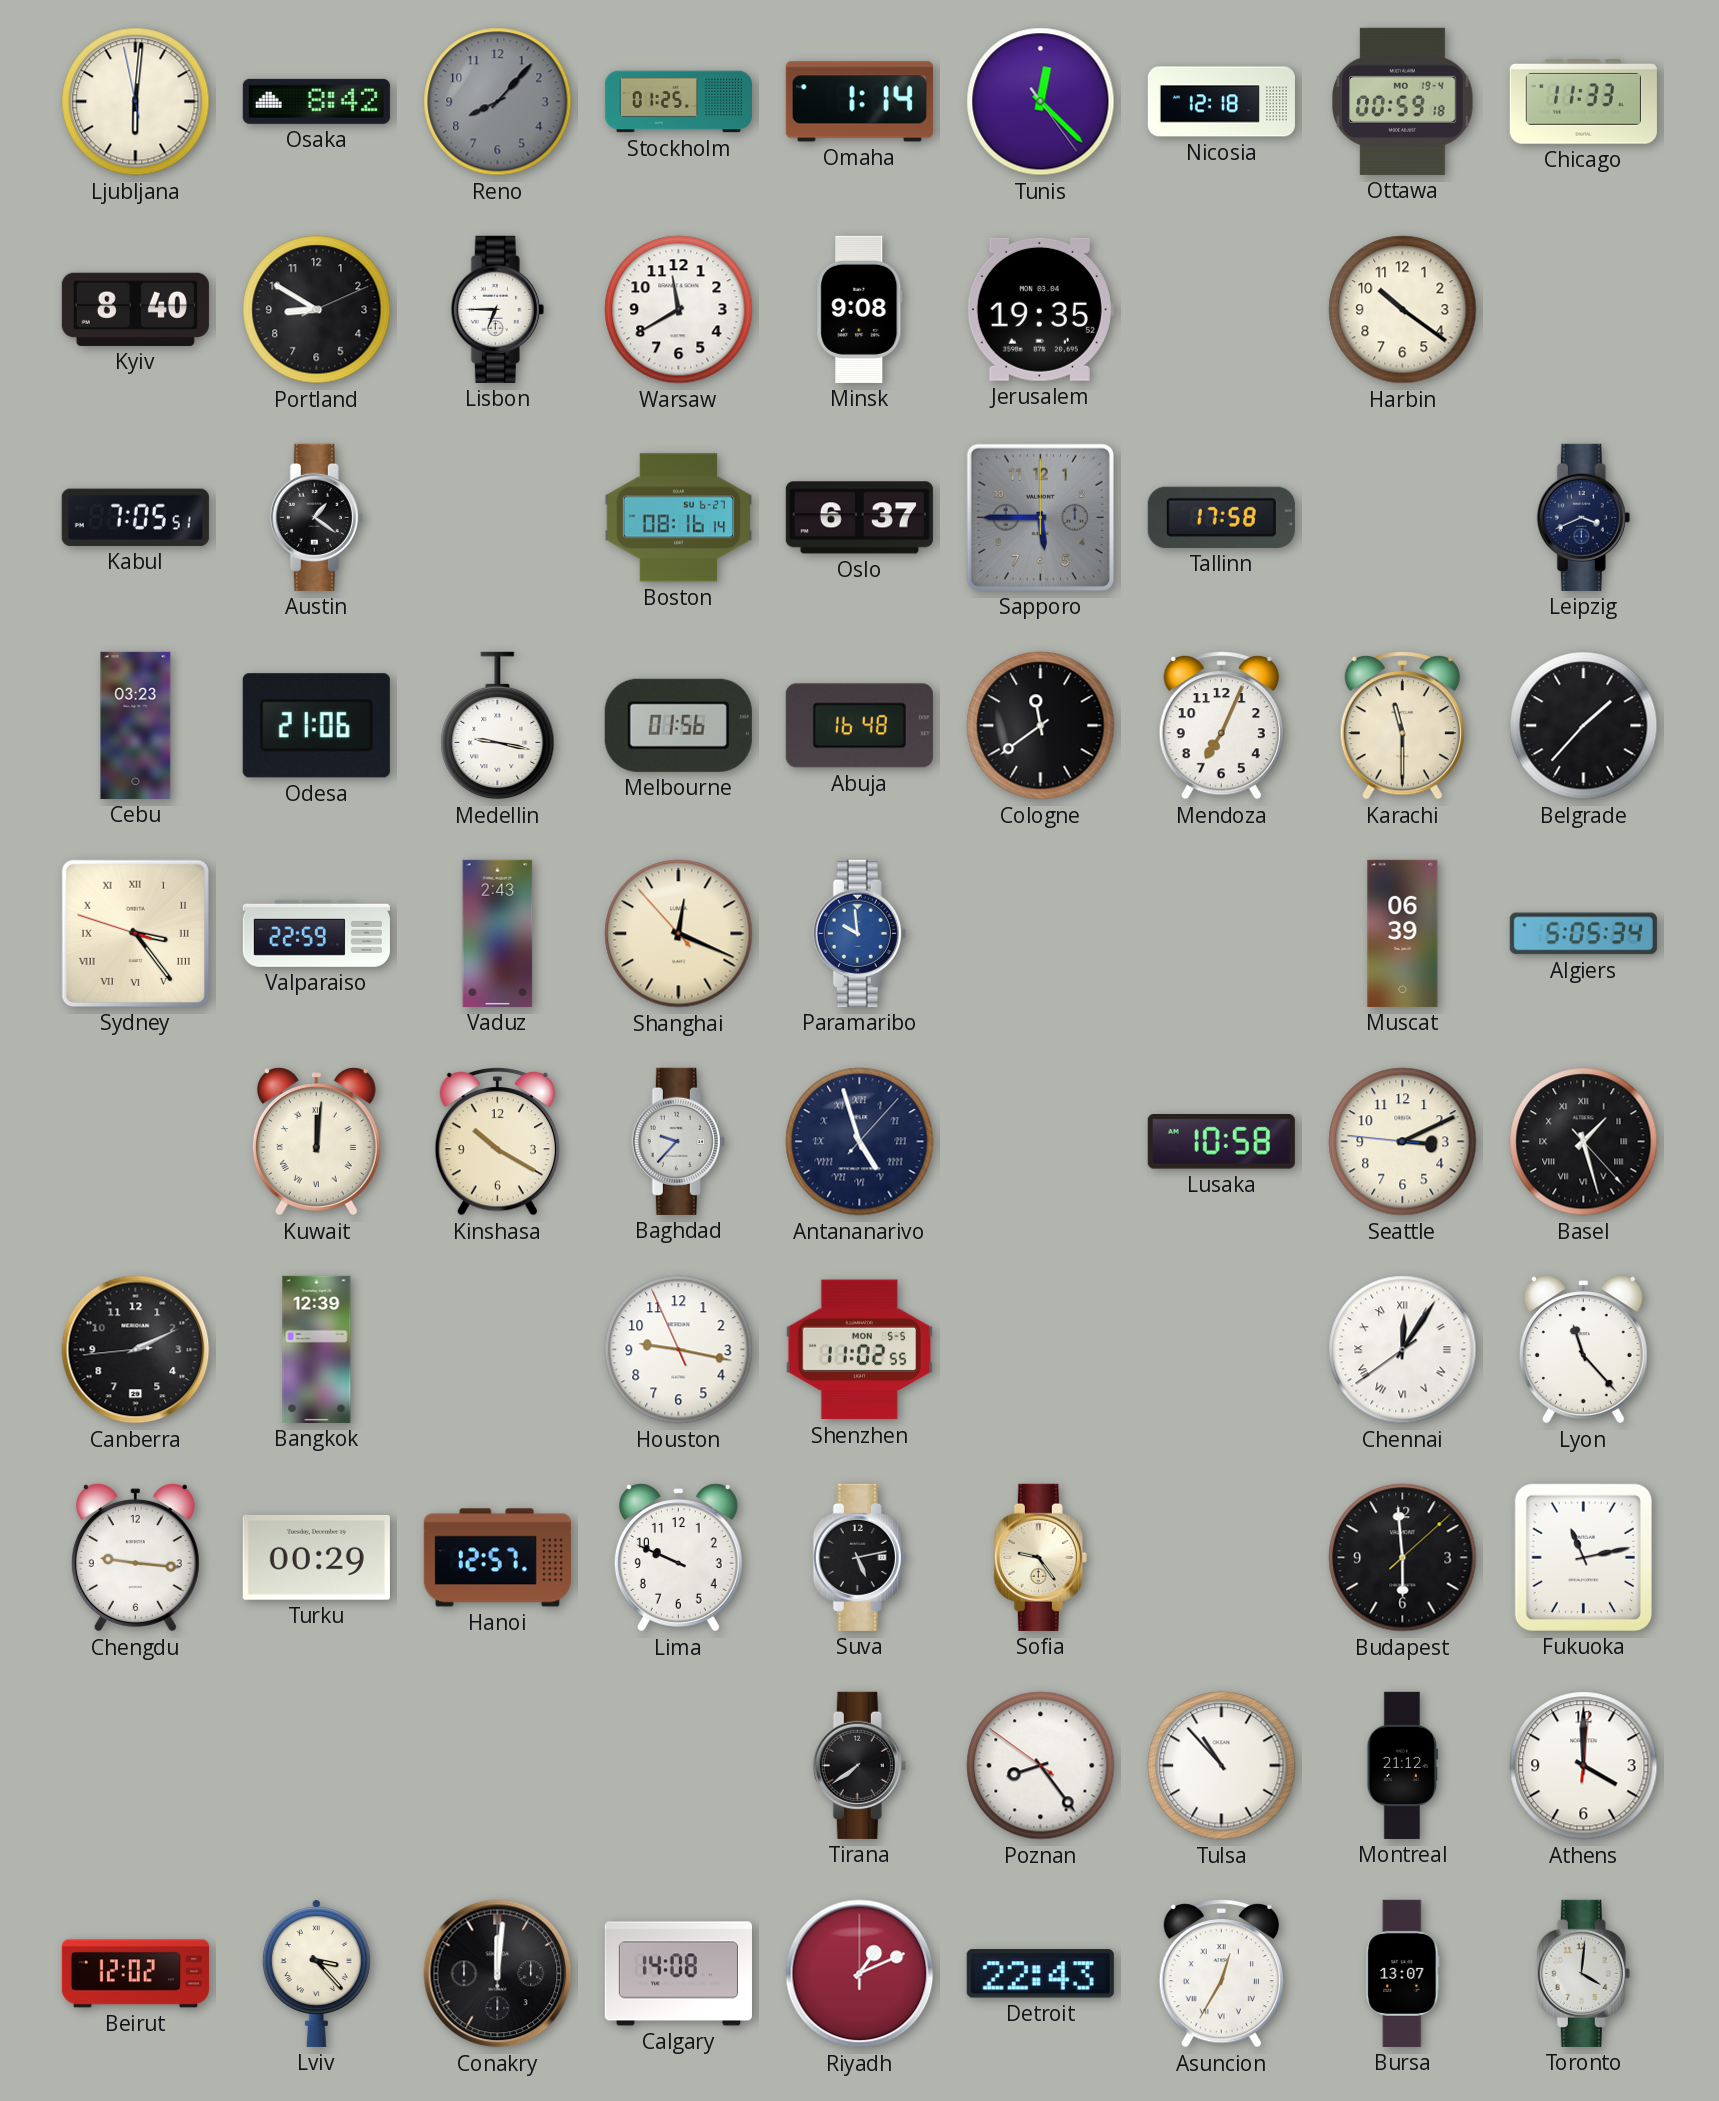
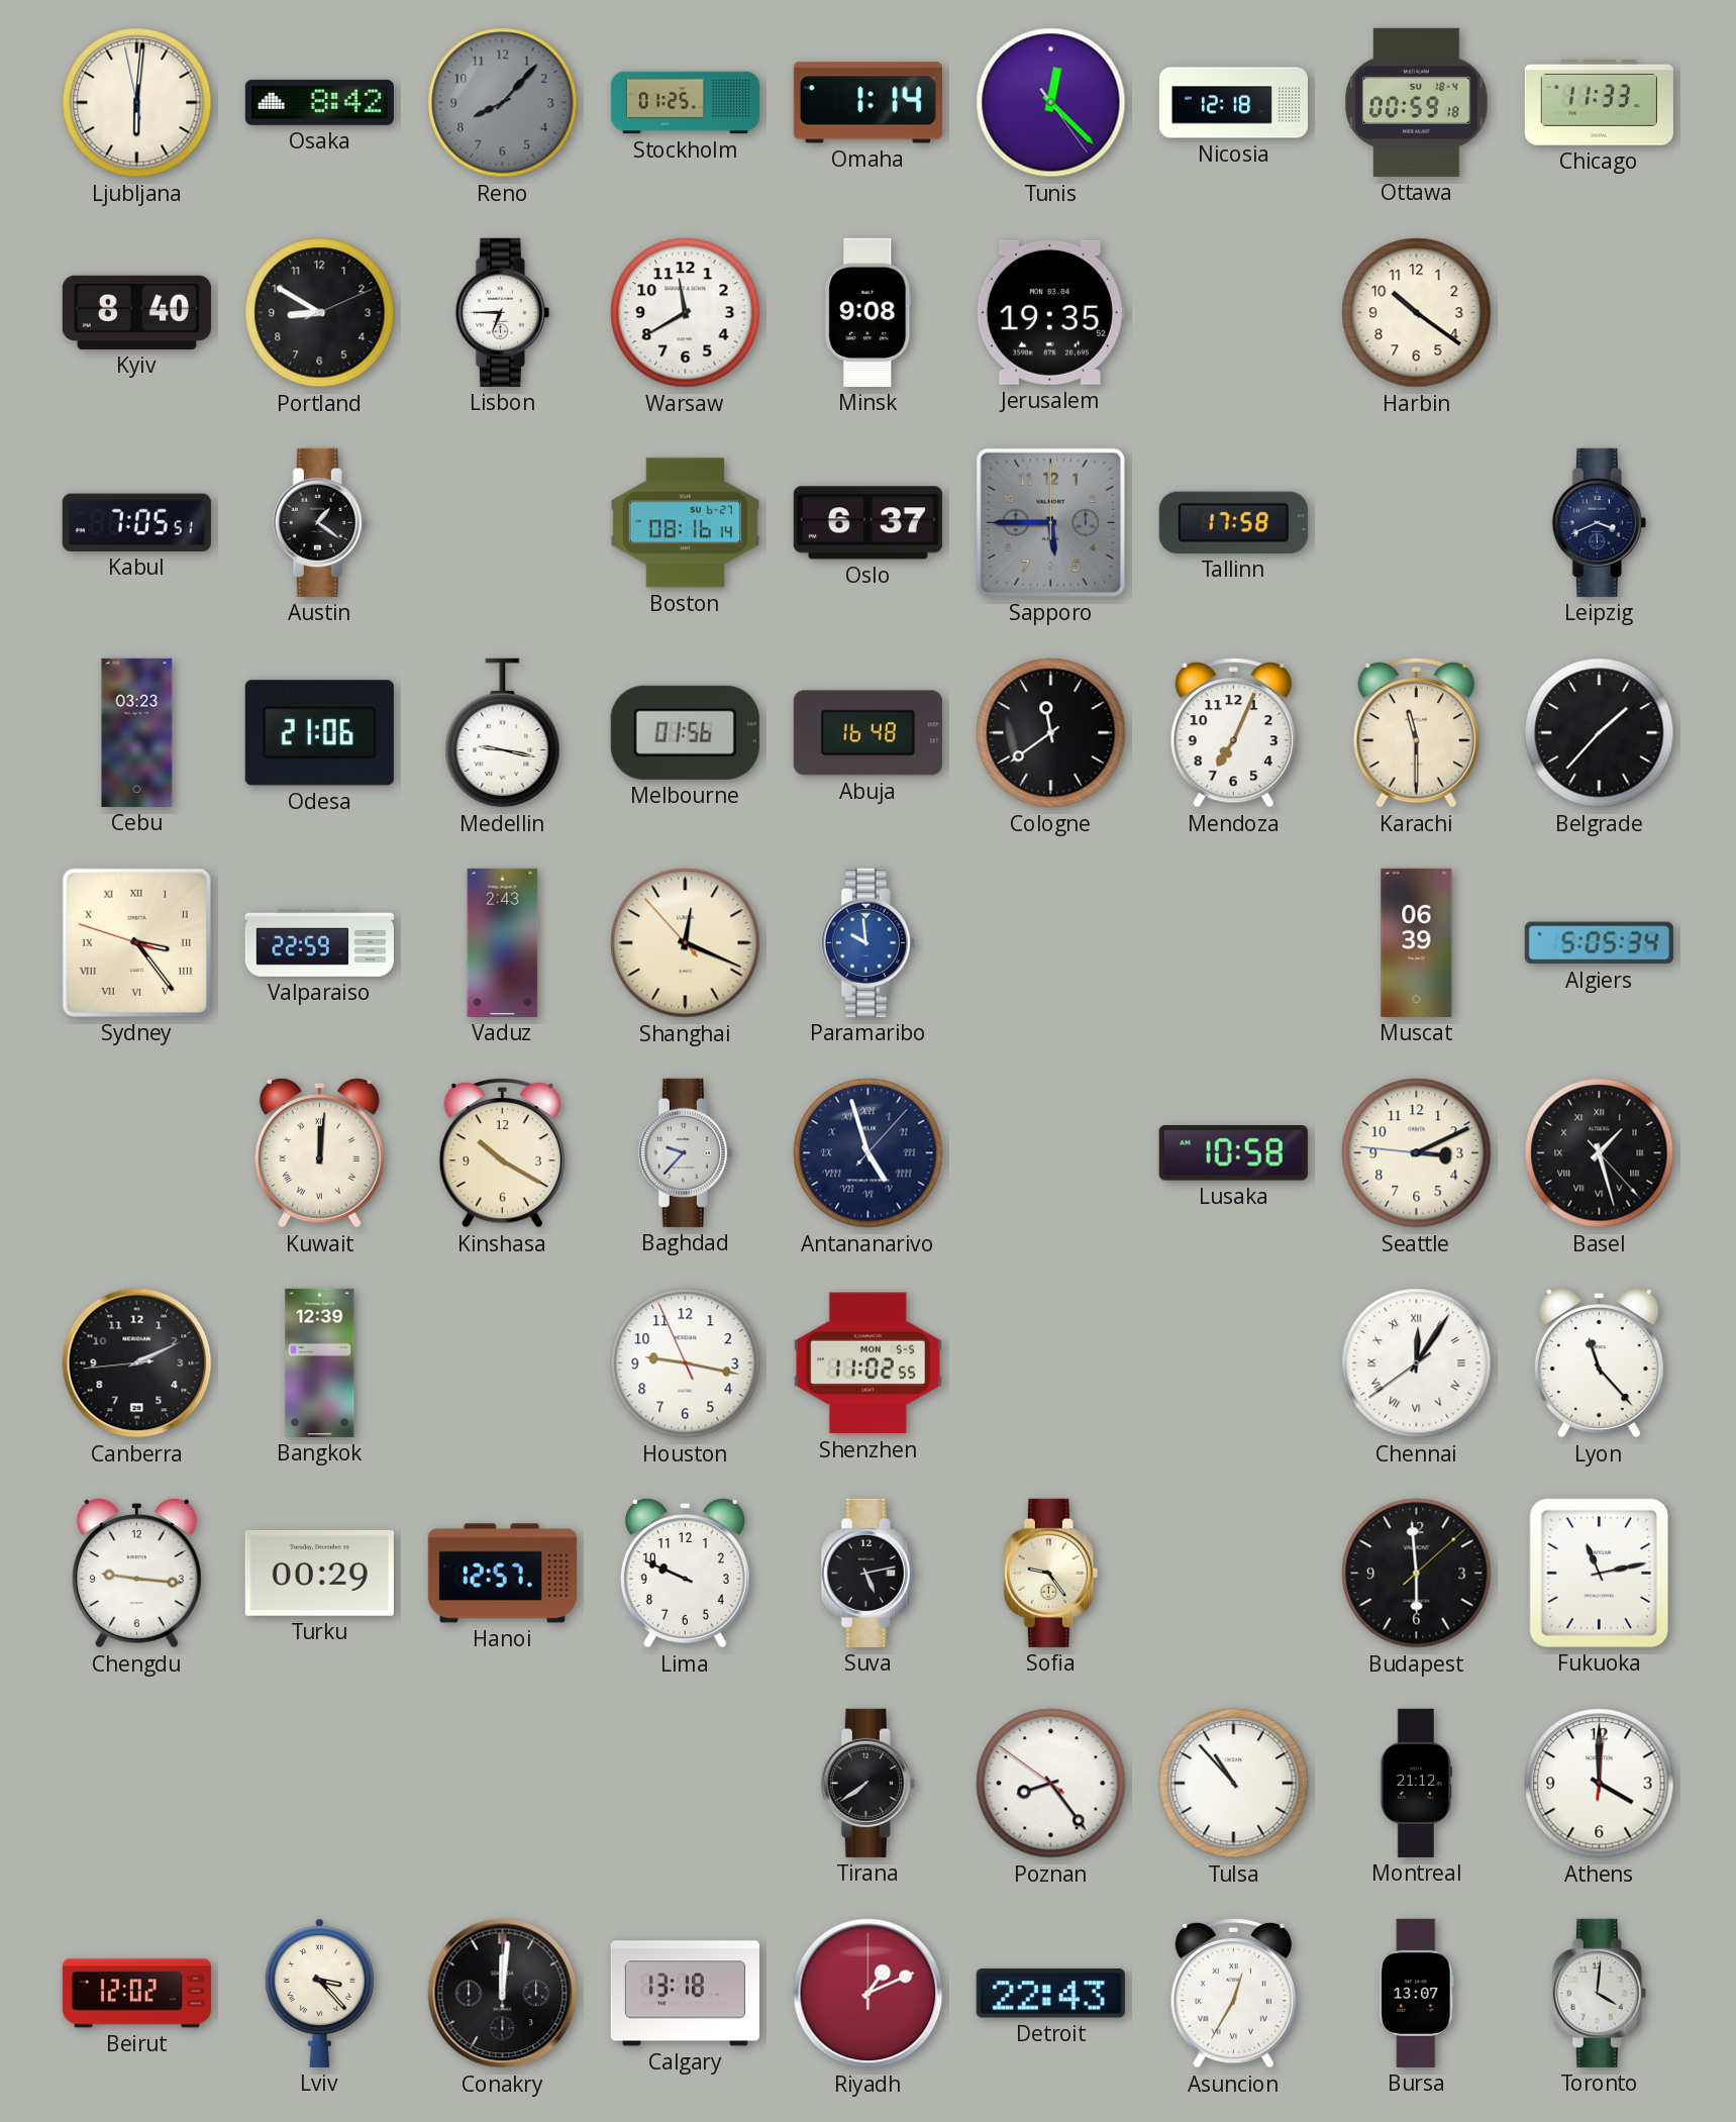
Ottawa date: MO 19-4 -> SU 18-4 (1417, 102)
Calgary: 14:08 -> 13:18 (685, 1994)
